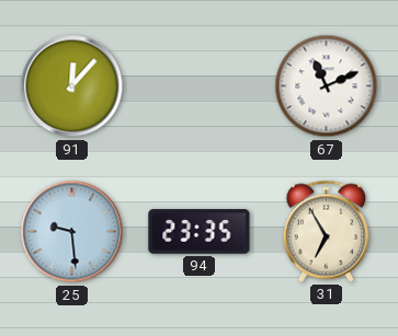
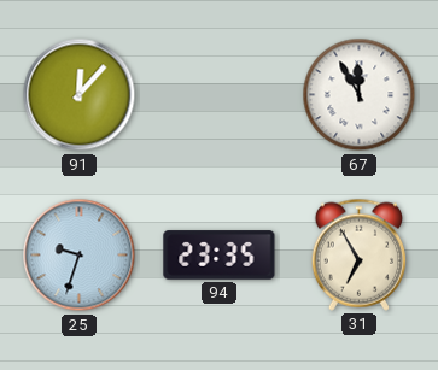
67: 11:11 -> 11:55 (360, 95)
25: 9:29 -> 9:33 (80, 256)
